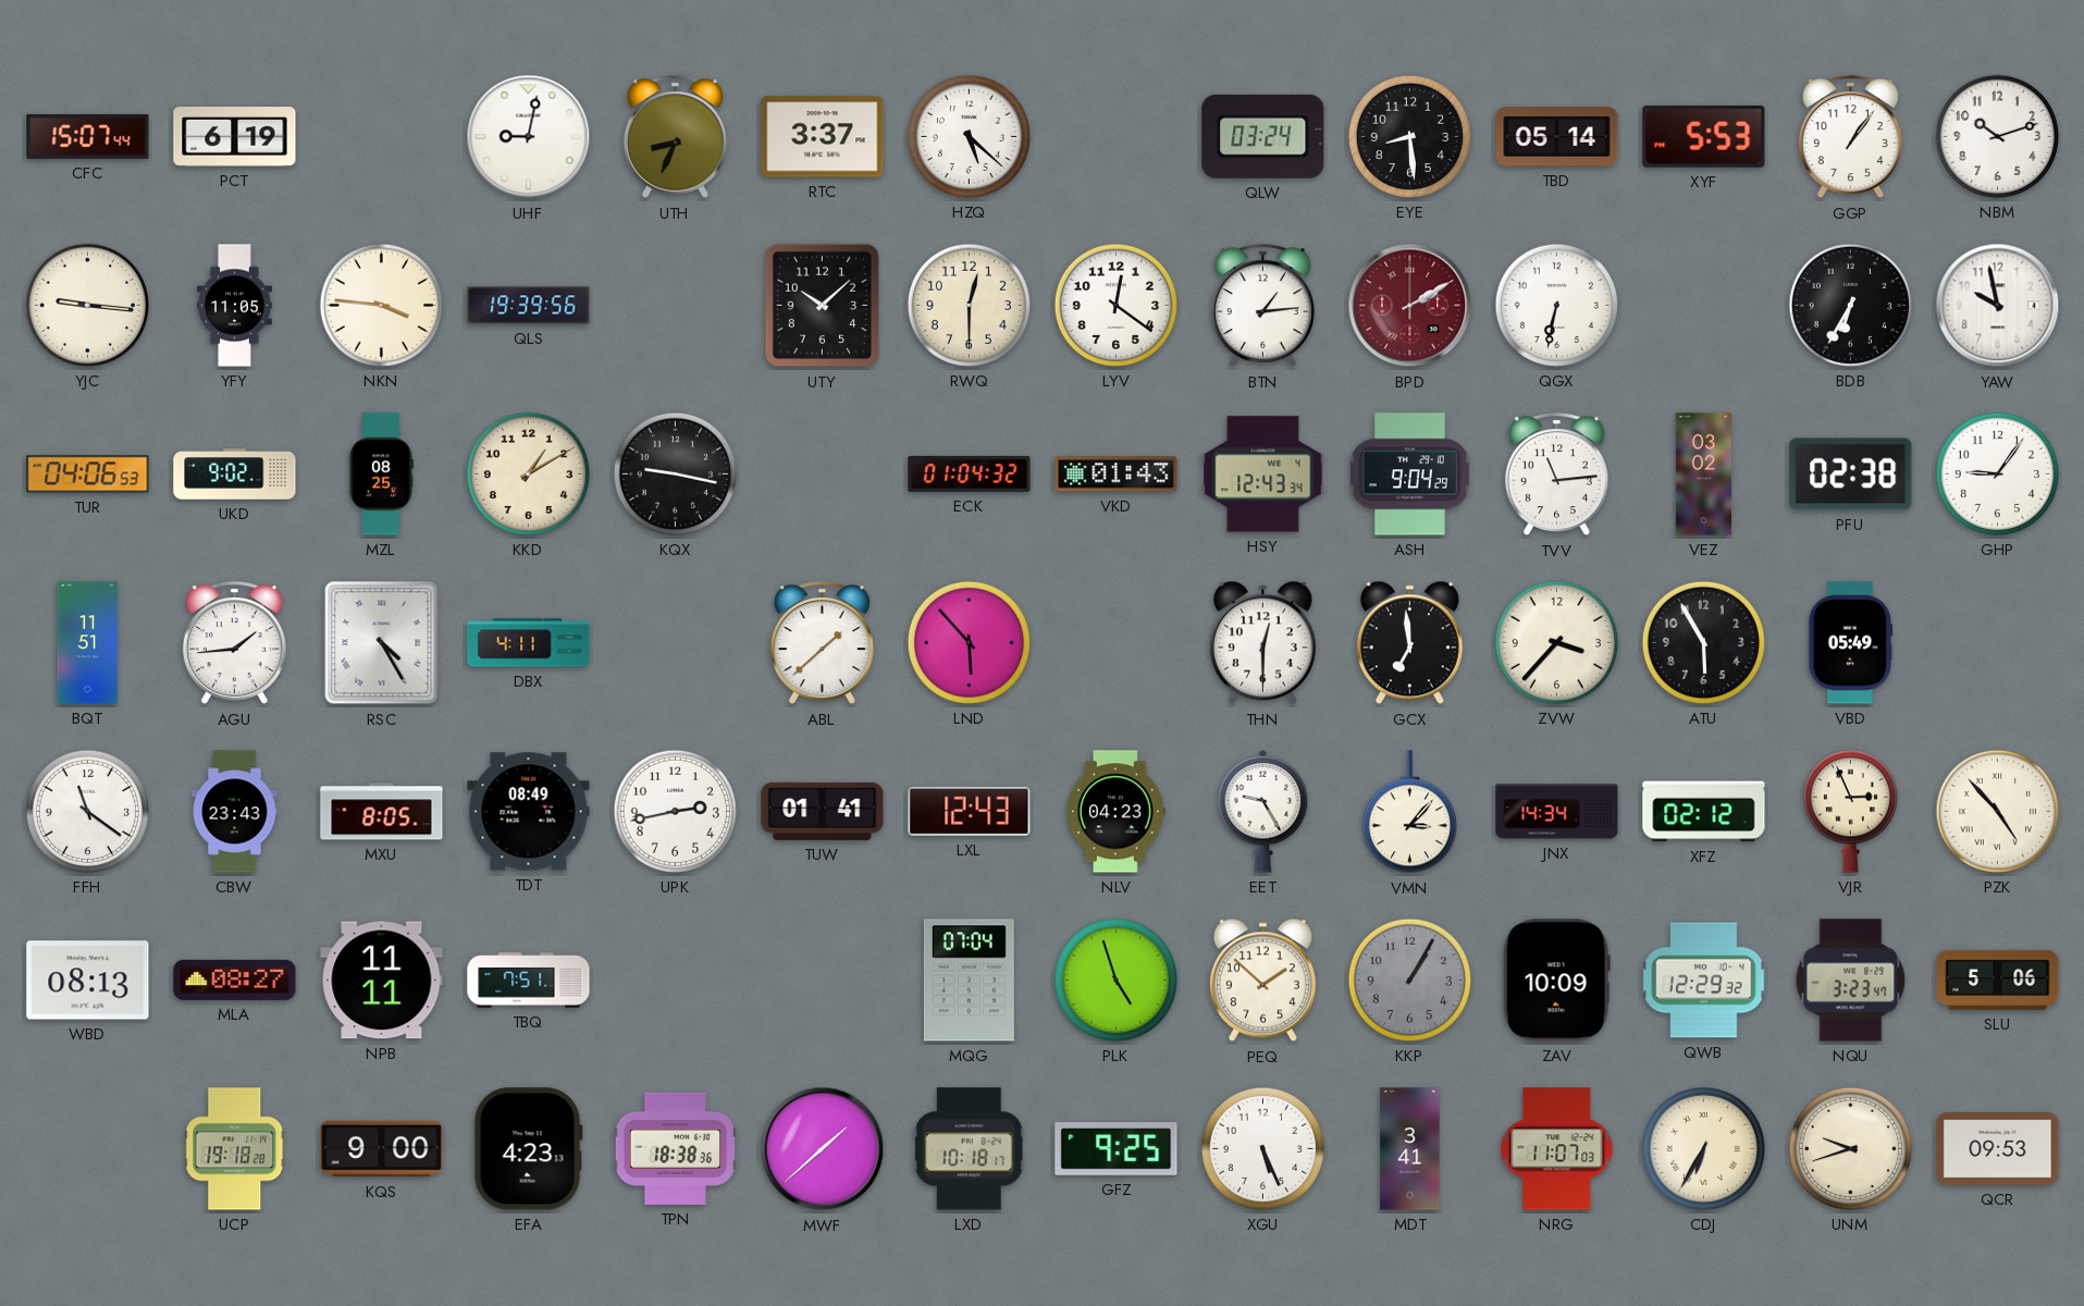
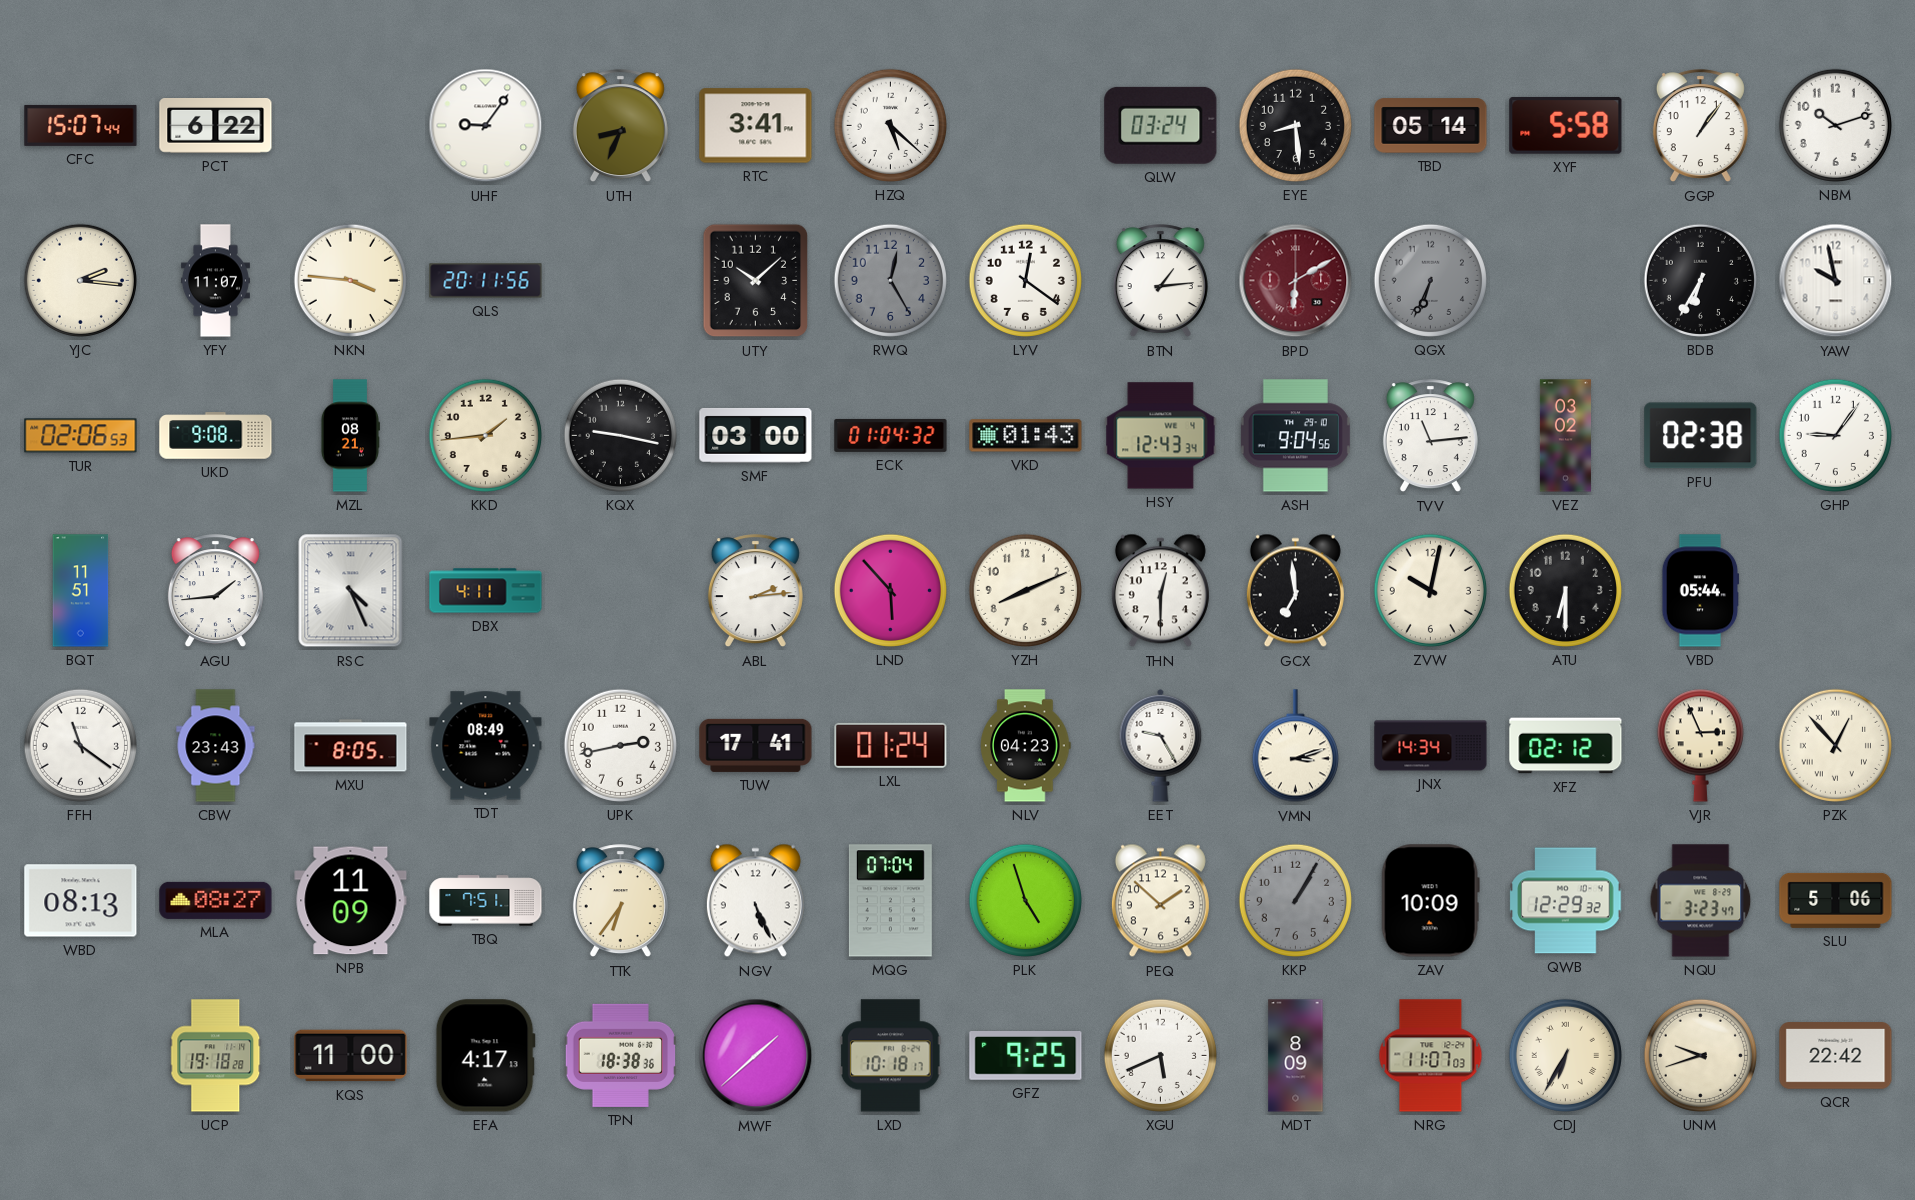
PCT: 6:19 -> 6:22 (216, 126)
UHF: 9:02 -> 9:06 (486, 126)
RTC: 3:37 -> 3:41 (756, 126)
XYF: 5:53 -> 5:58 (1566, 126)
YJC: 9:16 -> 2:16 (80, 280)
YFY: 11:05 -> 11:07 (215, 281)
QLS: 19:39 -> 20:11 (486, 281)
RWQ: 12:30 -> 12:25 (890, 280)
RWQ dial: cream -> grey (890, 280)
BPD: 2:10 -> 6:10 (1296, 281)
QGX: 6:32 -> 6:34 (1430, 280)
QGX dial: white -> grey (1430, 280)
TUR: 04:06 -> 02:06 (81, 436)
UKD: 9:02 -> 9:08 (216, 436)
MZL: 08:25 -> 08:21 (350, 436)
KKD: 1:10 -> 1:44 (485, 435)
SMF: none -> 03:00 (756, 435)
ASH: 9:04:29 -> 9:04:56 (1295, 436)
RSC: 4:25 -> 4:26 (351, 591)
ABL: 1:38 -> 2:14 (755, 591)
YZH: none -> 8:11 (1025, 590)
ZVW: 3:37 -> 10:02 (1430, 590)
ATU: 5:55 -> 6:30 (1565, 590)
VBD: 05:49 -> 05:44 (1701, 591)
TUW: 01:41 -> 17:41 (756, 745)
LXL: 12:43 -> 01:24 (891, 745)
VMN: 3:07 -> 3:12 (1295, 746)
PZK: 4:53 -> 12:53 (1835, 745)
NPB: 11:11 -> 11:09 (351, 901)
TTK: none -> 6:36 (620, 901)
NGV: none -> 5:26 (755, 901)
KQS: 9:00 -> 11:00 (351, 1056)
EFA: 4:23 -> 4:17 (485, 1056)
XGU: 5:26 -> 5:41 (1160, 1055)
MDT: 3:41 -> 8:09 (1296, 1056)
QCR: 09:53 -> 22:42 (1836, 1056)
